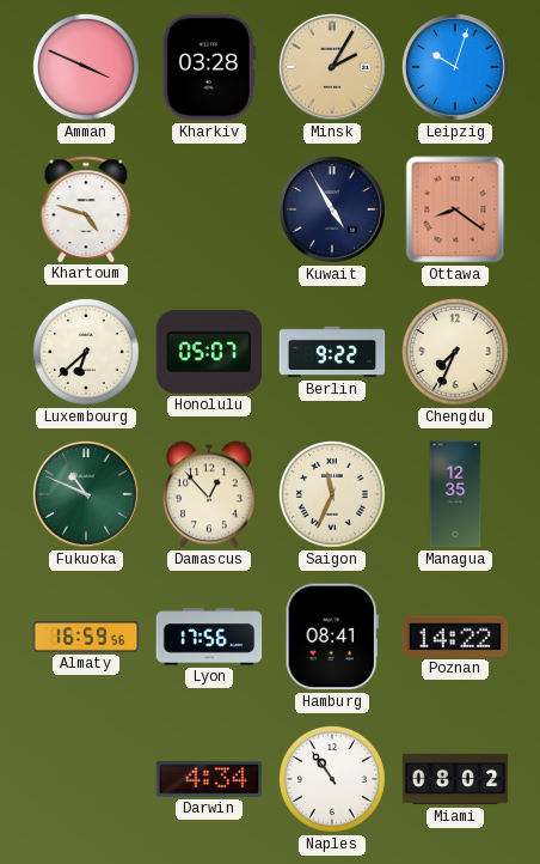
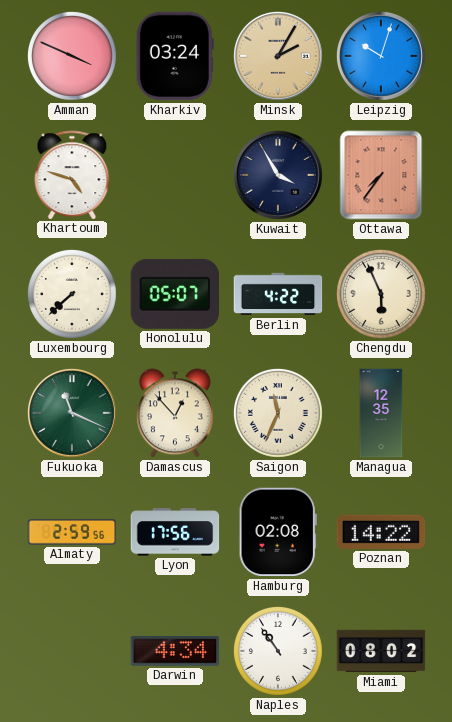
Kharkiv: 03:28 -> 03:24 (175, 56)
Kuwait: 4:55 -> 3:55 (278, 175)
Ottawa: 8:21 -> 7:36 (381, 175)
Luxembourg: 6:38 -> 7:38 (72, 294)
Berlin: 9:22 -> 4:22 (278, 294)
Chengdu: 7:34 -> 5:56 (381, 294)
Fukuoka: 10:49 -> 11:19 (72, 413)
Almaty: 16:59 -> 2:59 (72, 532)
Hamburg: 08:41 -> 02:08 (278, 532)
